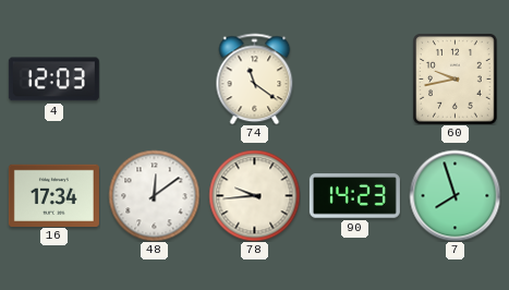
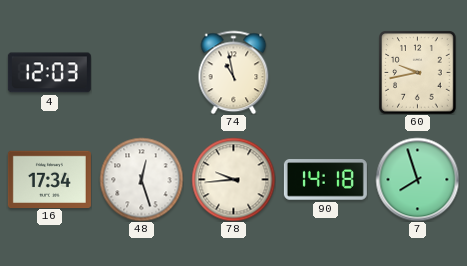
74: 11:21 -> 10:58 (234, 72)
48: 12:09 -> 12:27 (141, 179)
90: 14:23 -> 14:18 (325, 180)
